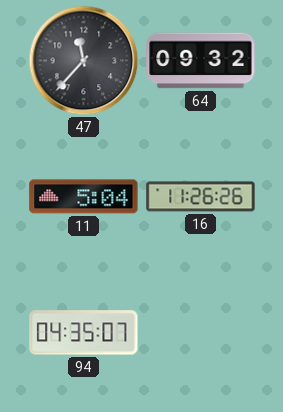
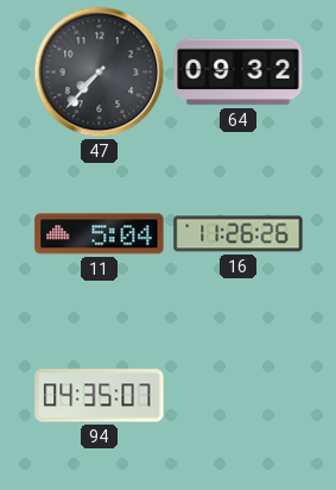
47: 11:37 -> 7:37 (100, 73)
